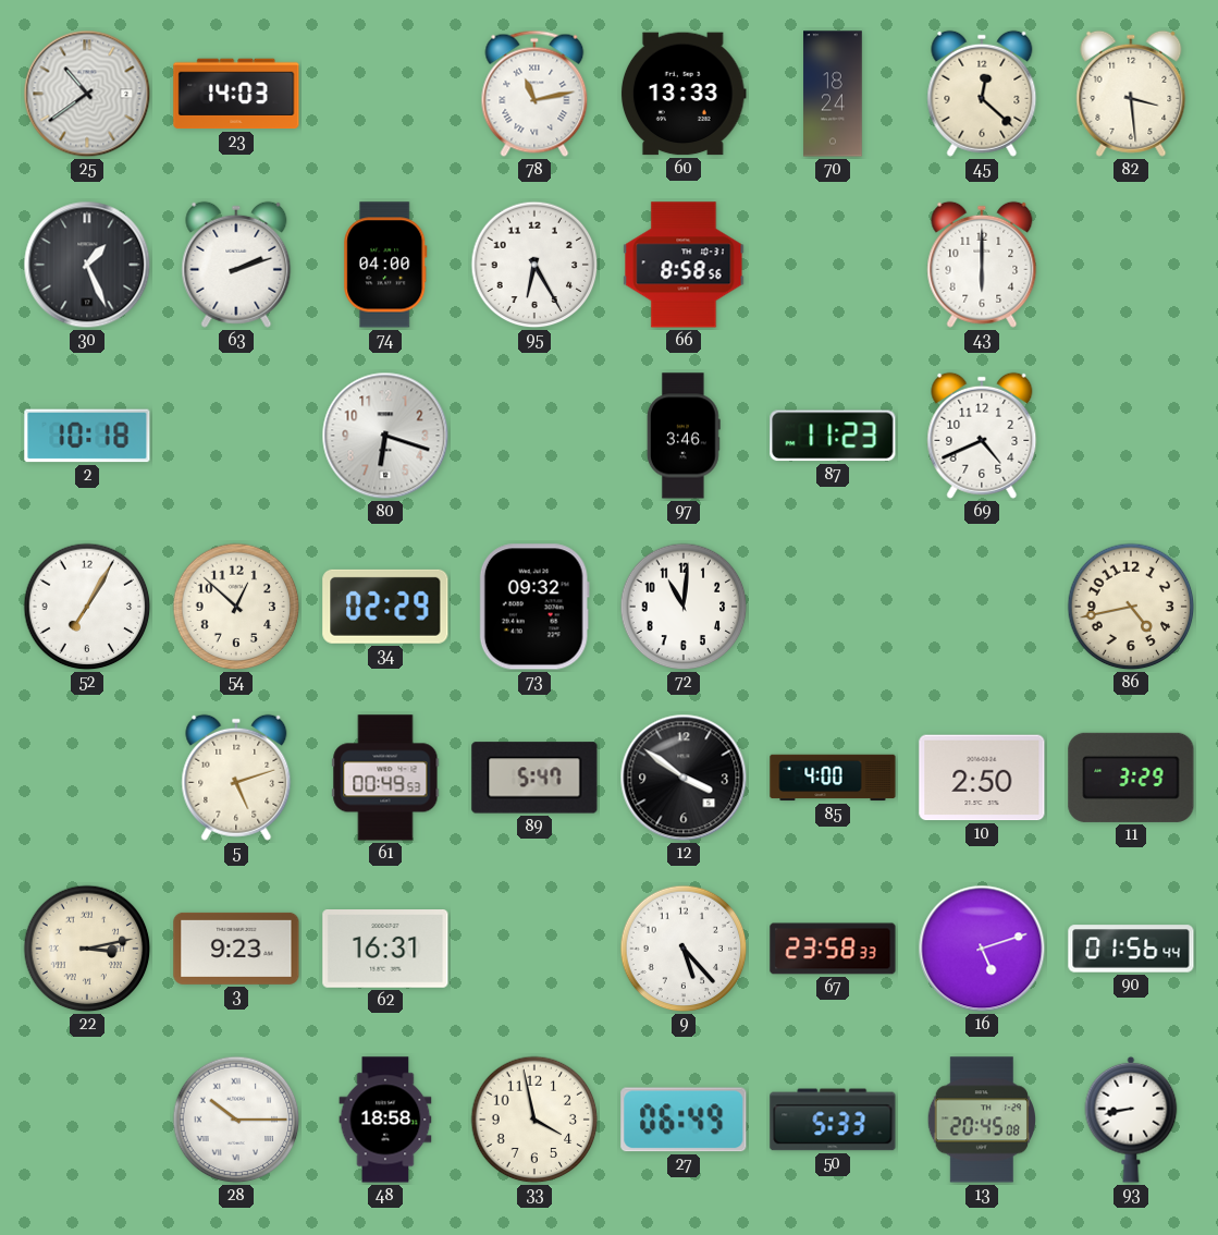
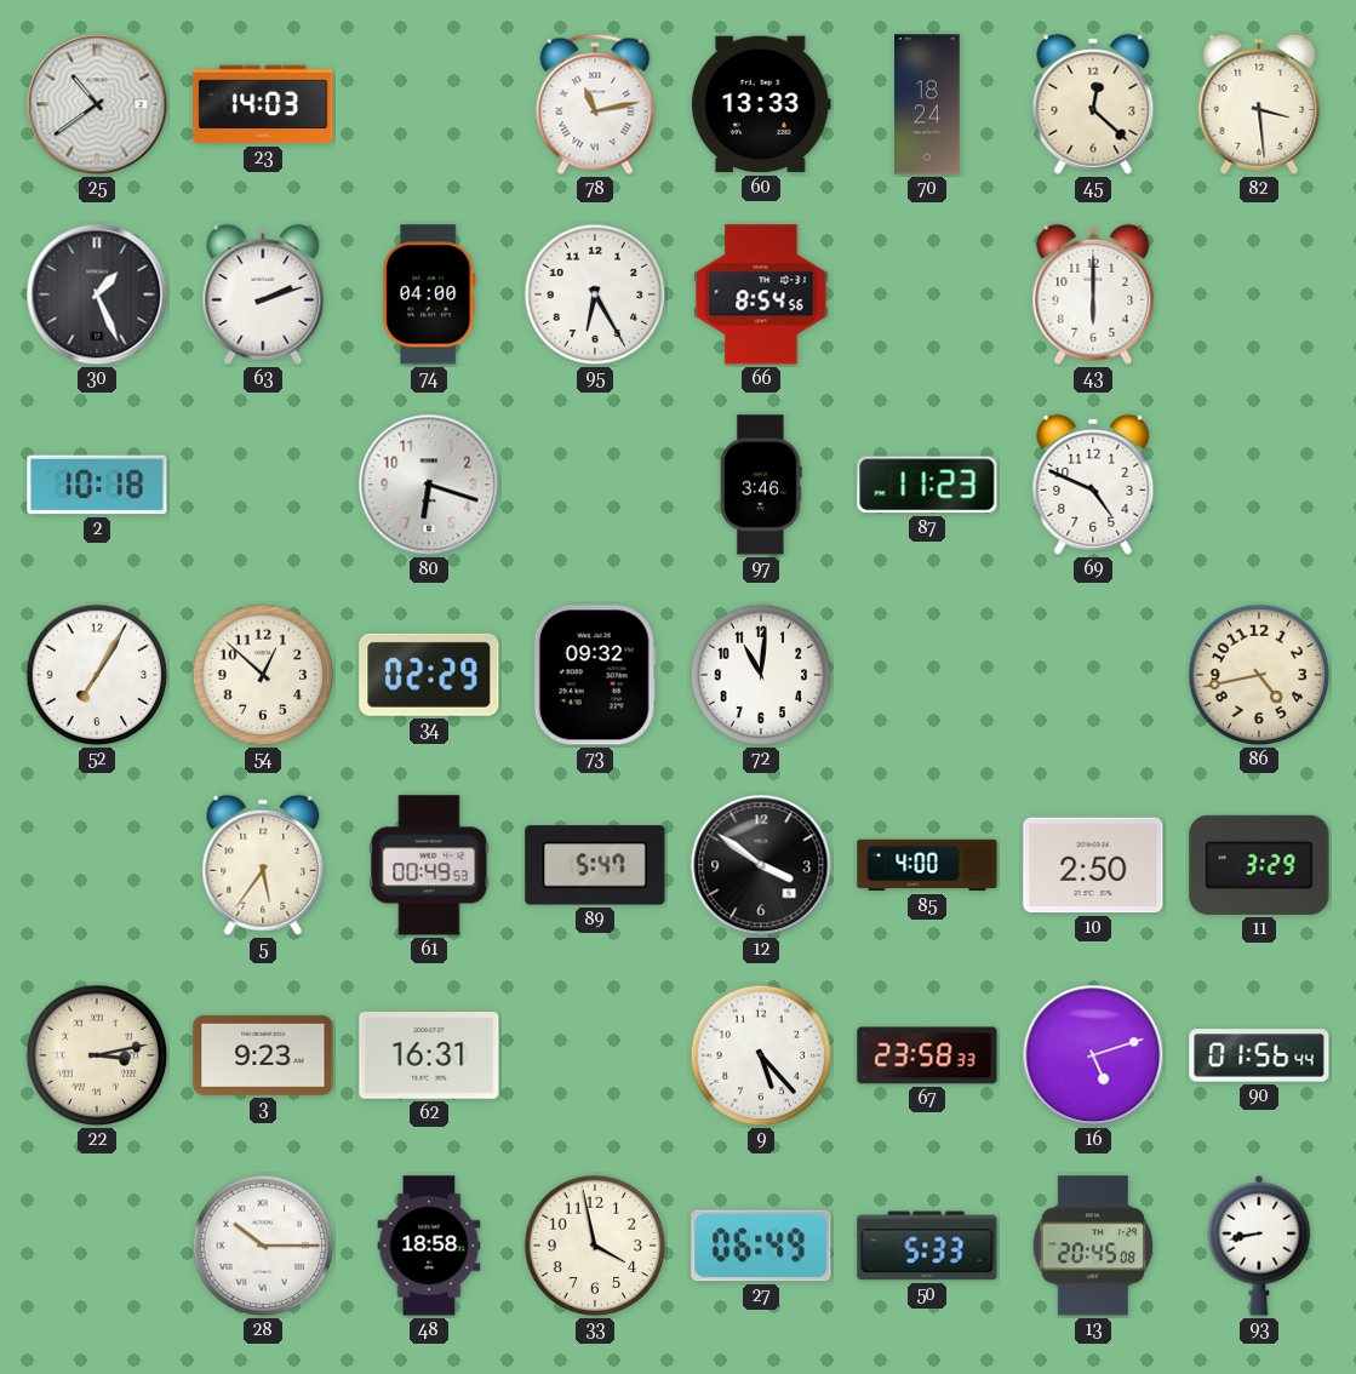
66: 8:58 -> 8:54 (761, 294)
69: 4:41 -> 4:49 (1093, 485)
5: 5:12 -> 5:36 (263, 865)
